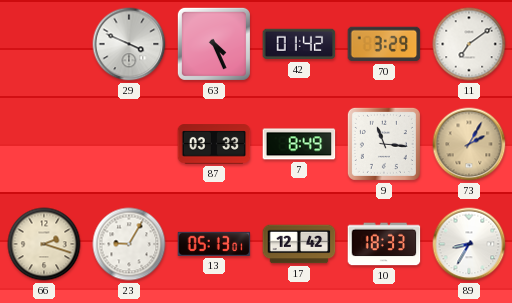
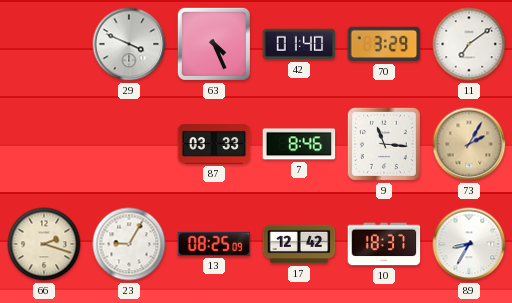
42: 01:42 -> 01:40 (299, 44)
7: 8:49 -> 8:46 (299, 144)
13: 05:13 -> 08:25 (214, 244)
10: 18:33 -> 18:37 (384, 244)
